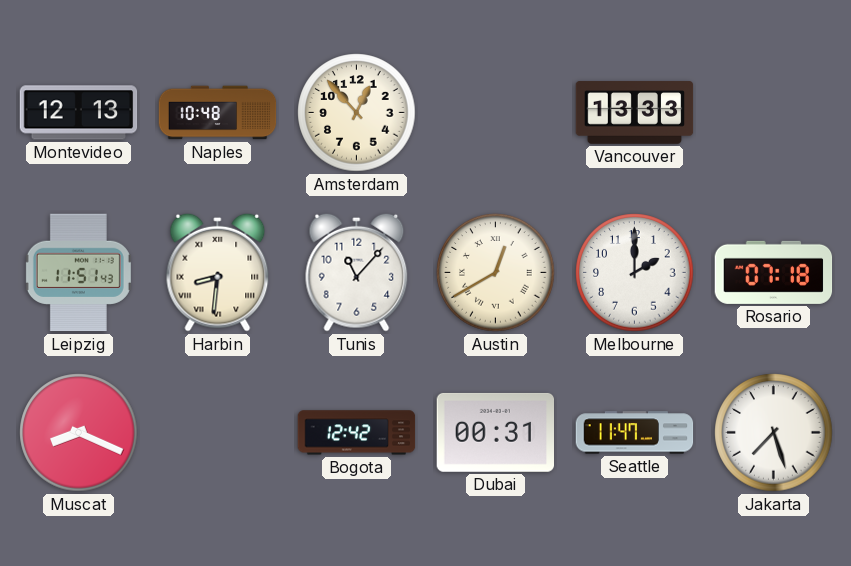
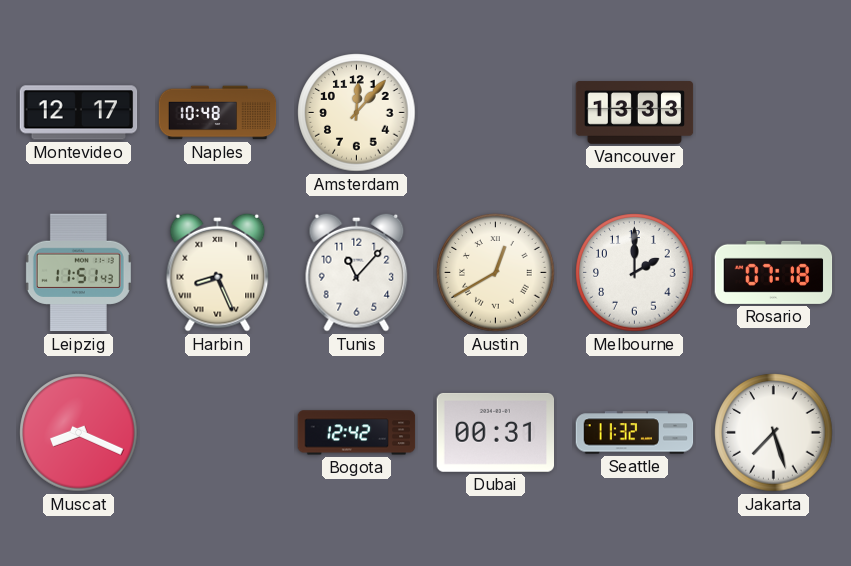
Montevideo: 12:13 -> 12:17 (79, 113)
Amsterdam: 12:53 -> 12:07 (357, 113)
Harbin: 8:31 -> 8:26 (218, 272)
Seattle: 11:47 -> 11:32 (635, 433)
